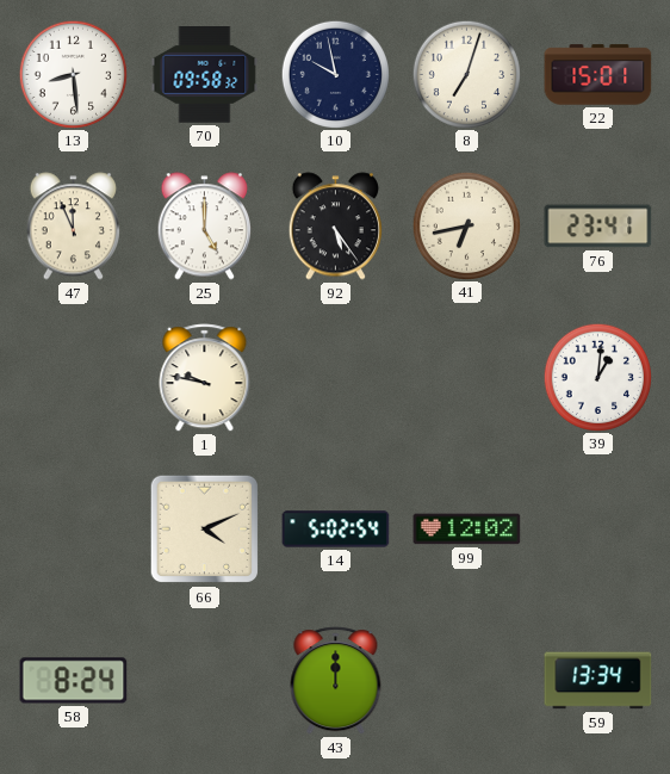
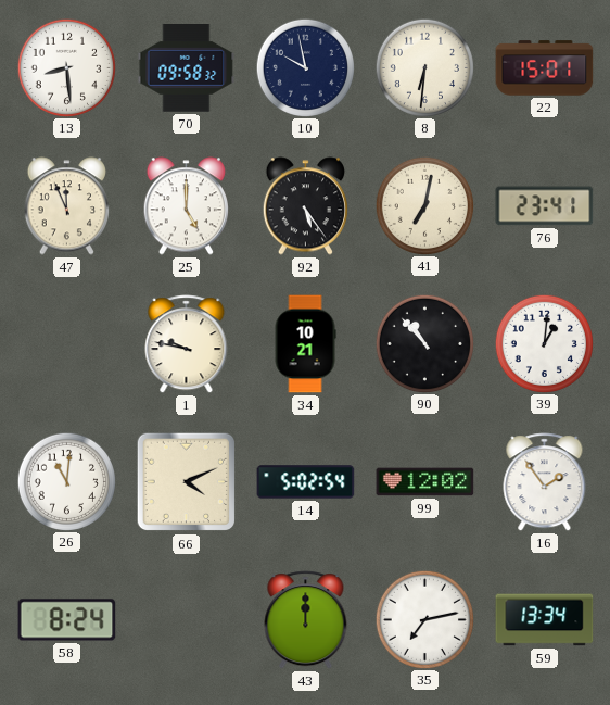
8: 7:03 -> 6:31 (424, 67)
41: 6:43 -> 7:02 (424, 205)
34: none -> 10:21 (305, 344)
90: none -> 10:53 (424, 343)
26: none -> 11:01 (66, 481)
16: none -> 1:54 (545, 482)
35: none -> 7:13 (424, 619)
